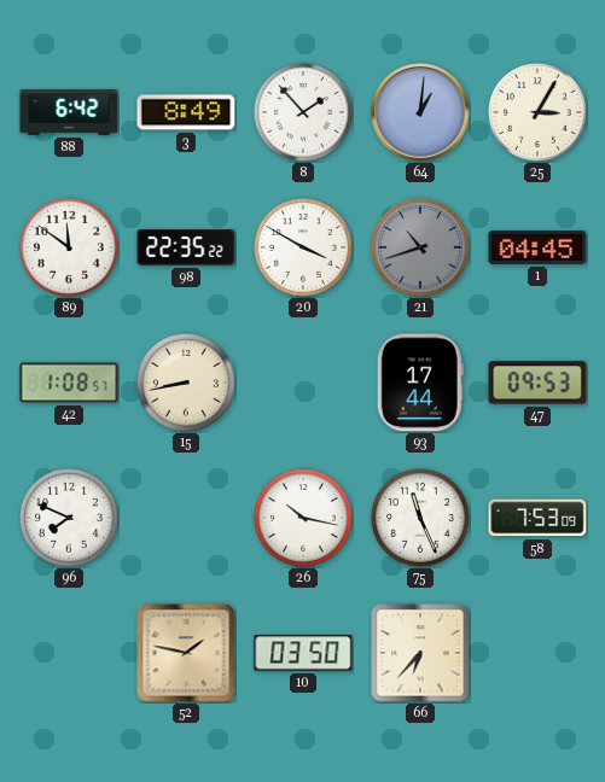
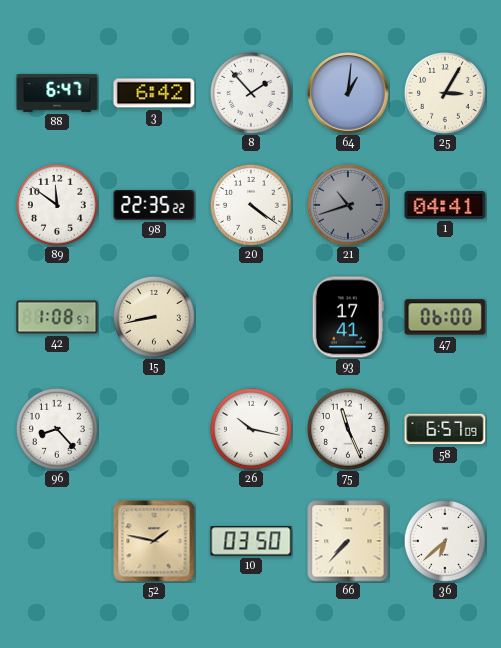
88: 6:42 -> 6:47 (57, 93)
3: 8:49 -> 6:42 (154, 93)
20: 3:50 -> 4:21 (251, 205)
1: 04:45 -> 04:41 (445, 205)
93: 17:44 -> 17:41 (348, 317)
47: 09:53 -> 06:00 (445, 317)
96: 7:49 -> 8:23 (57, 429)
58: 7:53 -> 6:57 (445, 429)
66: 6:37 -> 7:37 (348, 541)
36: none -> 6:38 (445, 541)
